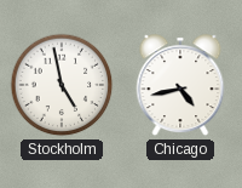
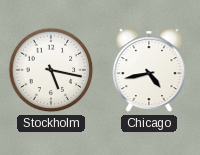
Stockholm: 4:58 -> 5:17 (51, 70)
